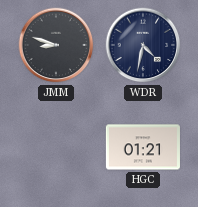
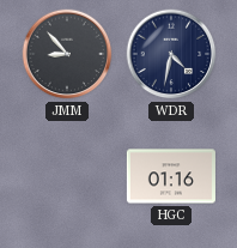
JMM: 8:48 -> 8:53 (67, 54)
HGC: 01:21 -> 01:16 (171, 176)
